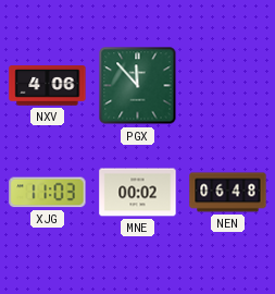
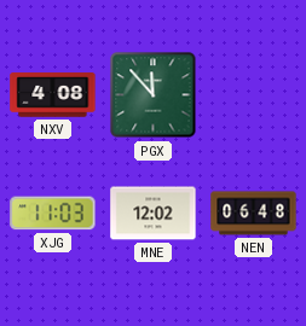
NXV: 4:06 -> 4:08 (53, 95)
MNE: 00:02 -> 12:02 (154, 214)
